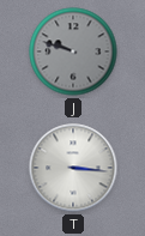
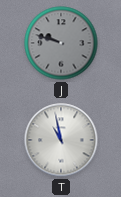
T: 3:16 -> 10:58 (61, 140)
